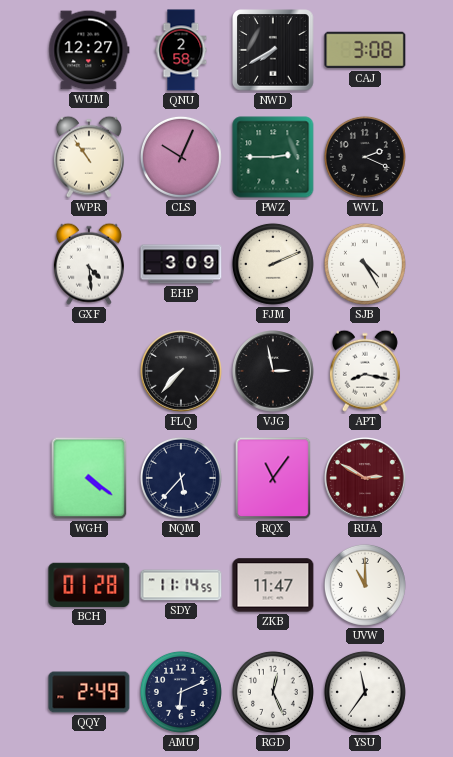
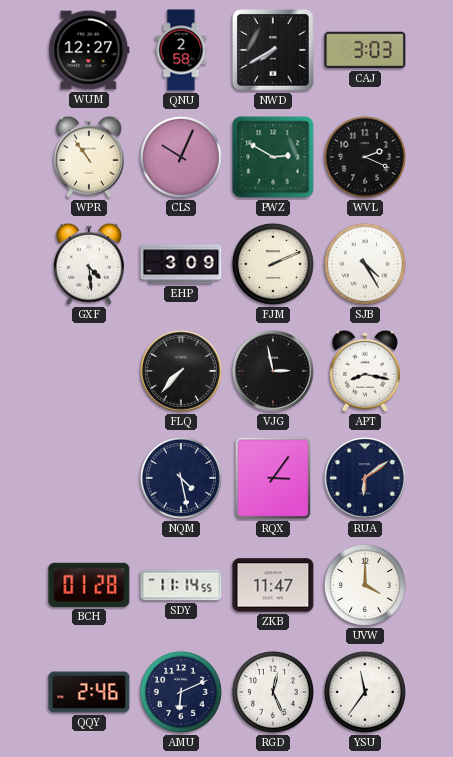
CAJ: 3:08 -> 3:03 (365, 50)
PWZ: 2:45 -> 2:50 (273, 157)
WGH: 4:21 -> none (89, 478)
NQM: 5:37 -> 4:28 (181, 478)
RQX: 11:06 -> 3:06 (273, 478)
RUA: 2:50 -> 6:09 (365, 478)
RUA dial: burgundy -> navy (365, 478)
UVW: 11:00 -> 4:00 (365, 585)
QQY: 2:49 -> 2:46 (89, 692)
